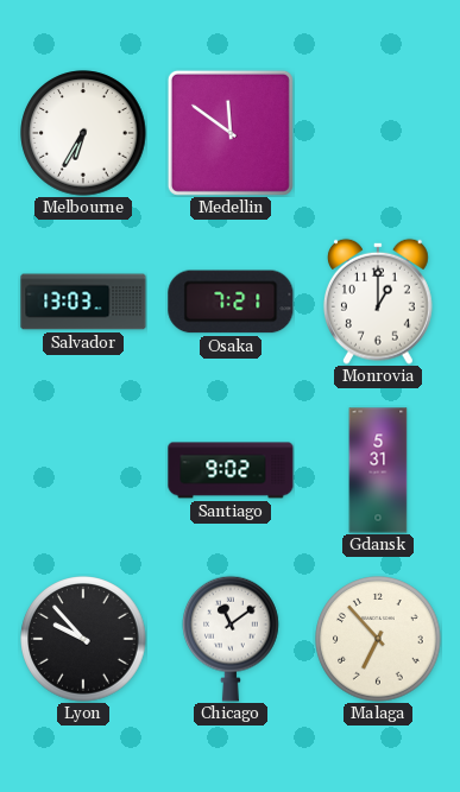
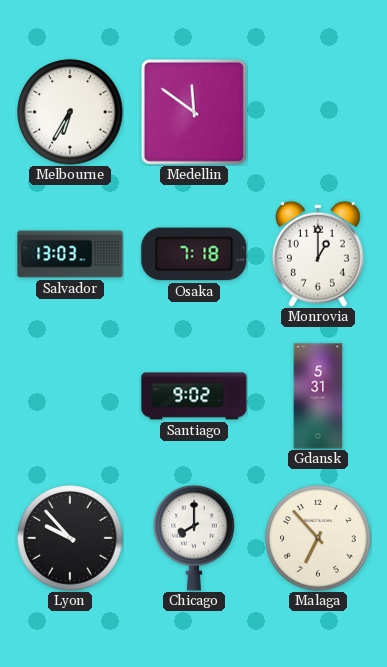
Osaka: 7:21 -> 7:18 (194, 254)
Chicago: 11:09 -> 8:00 (195, 538)
